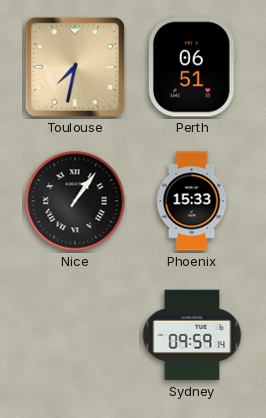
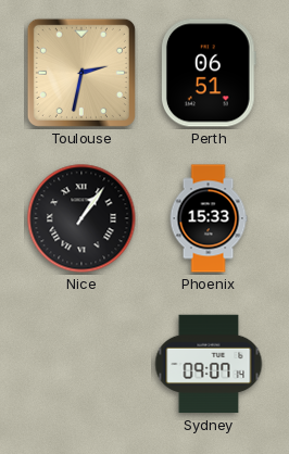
Toulouse: 7:32 -> 2:32 (81, 73)
Sydney: 09:59 -> 09:07 (209, 364)
